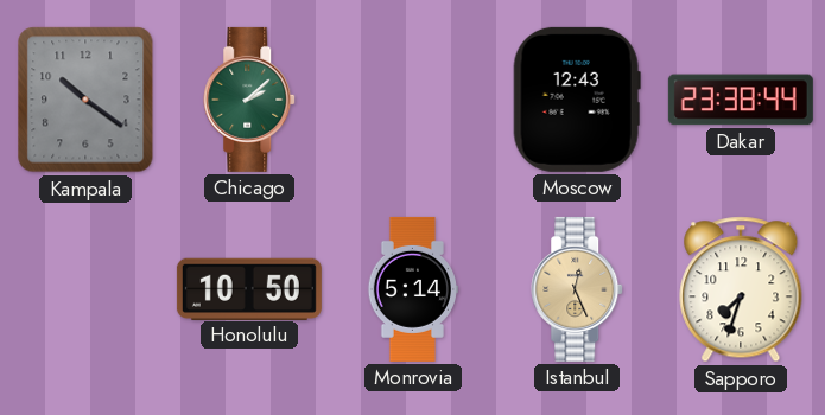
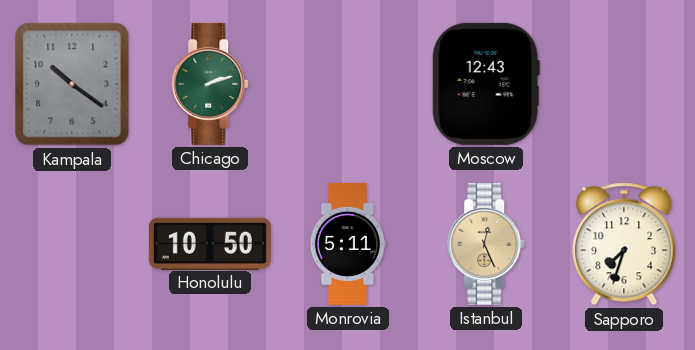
Chicago: 2:08 -> 2:12 (211, 84)
Dakar: 23:38 -> none (741, 100)
Monrovia: 5:14 -> 5:11 (347, 244)
